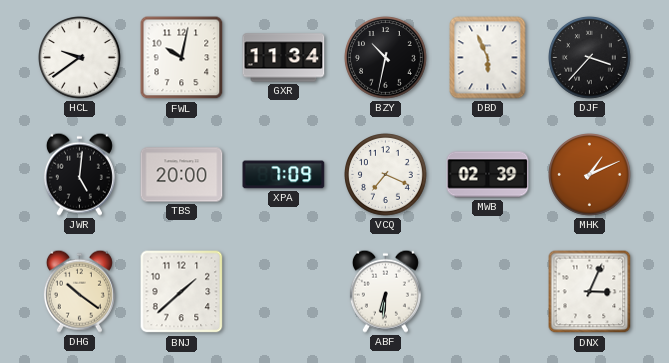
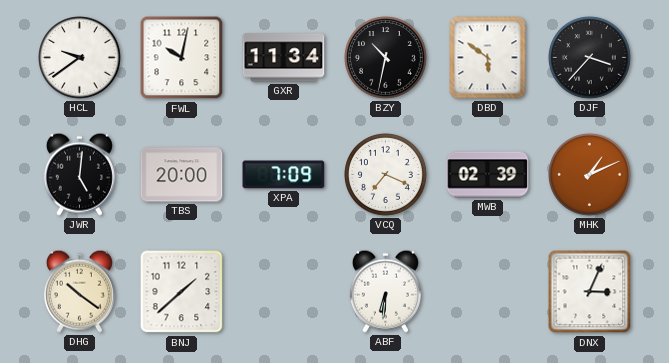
DBD: 5:56 -> 5:51 (488, 58)
